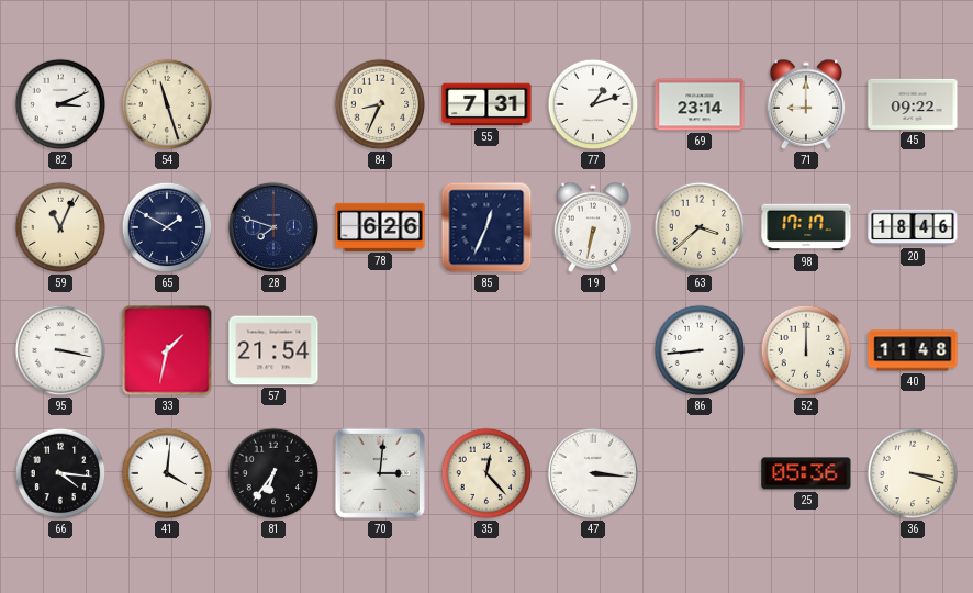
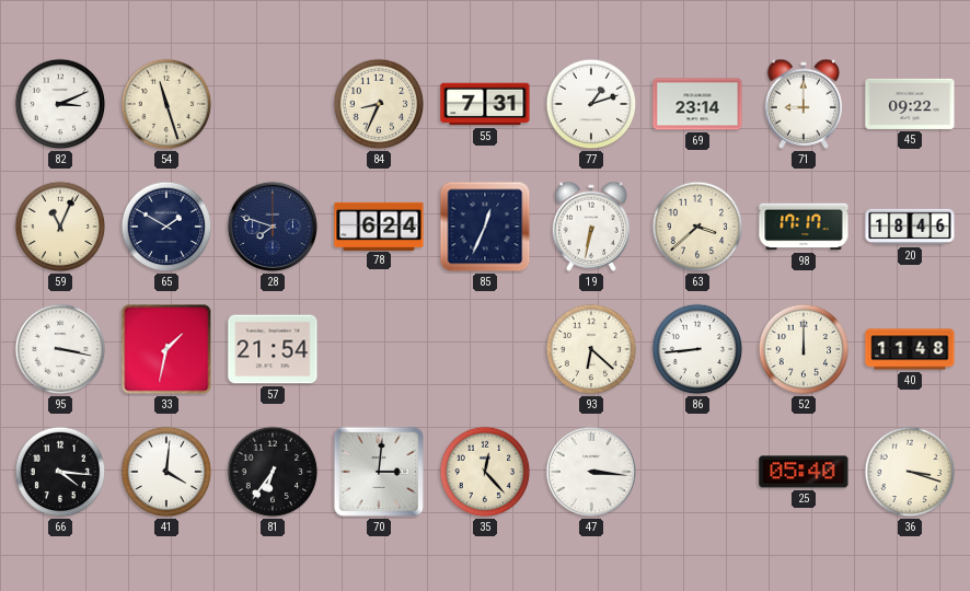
78: 6:26 -> 6:24 (379, 225)
93: none -> 6:22 (591, 349)
25: 05:36 -> 05:40 (804, 472)
